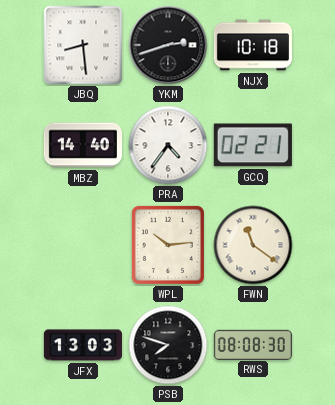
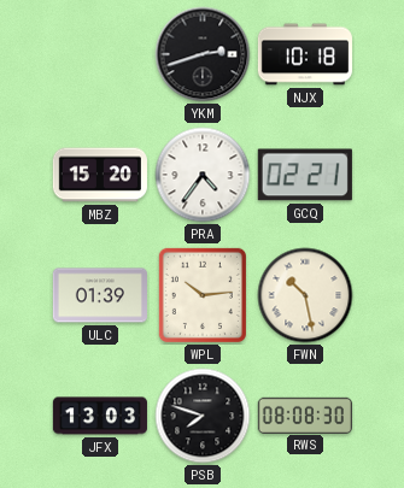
JBQ: 8:29 -> none (83, 45)
MBZ: 14:40 -> 15:20 (100, 175)
ULC: none -> 01:39 (100, 295)
FWN: 11:21 -> 10:28 (305, 295)
